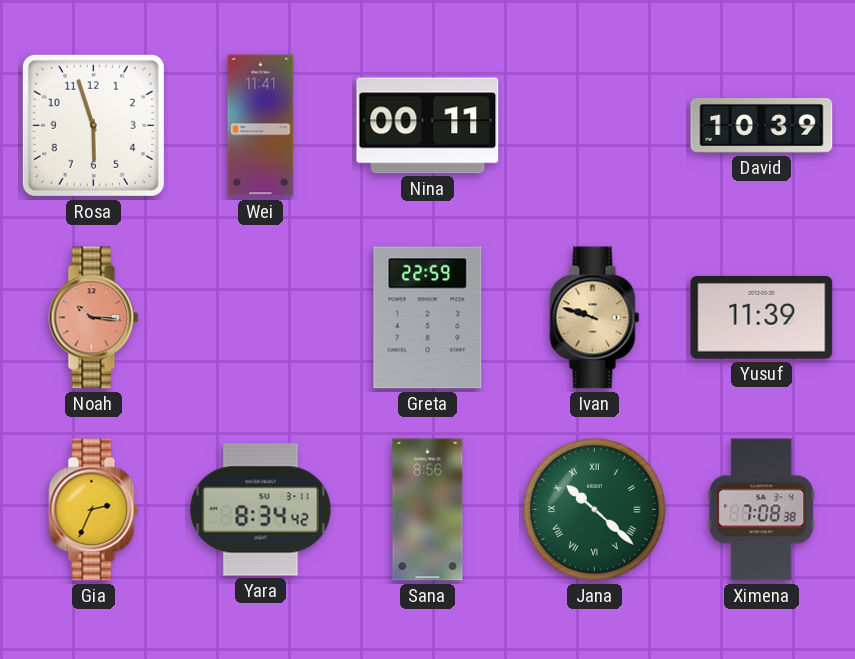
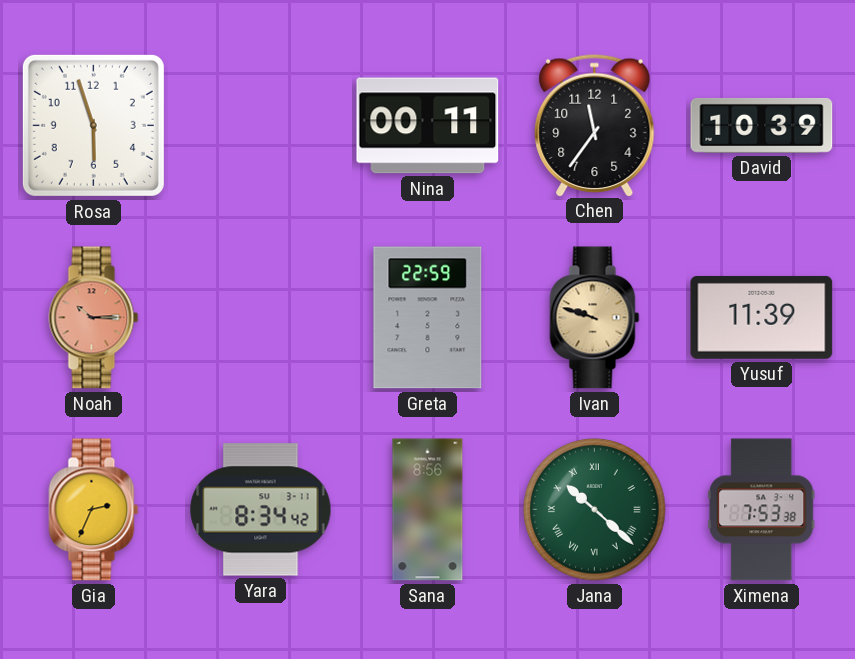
Wei: 11:41 -> none (261, 126)
Chen: none -> 11:36 (595, 125)
Noah: 10:16 -> 10:15 (94, 318)
Ximena: 7:08 -> 7:53 (762, 510)
